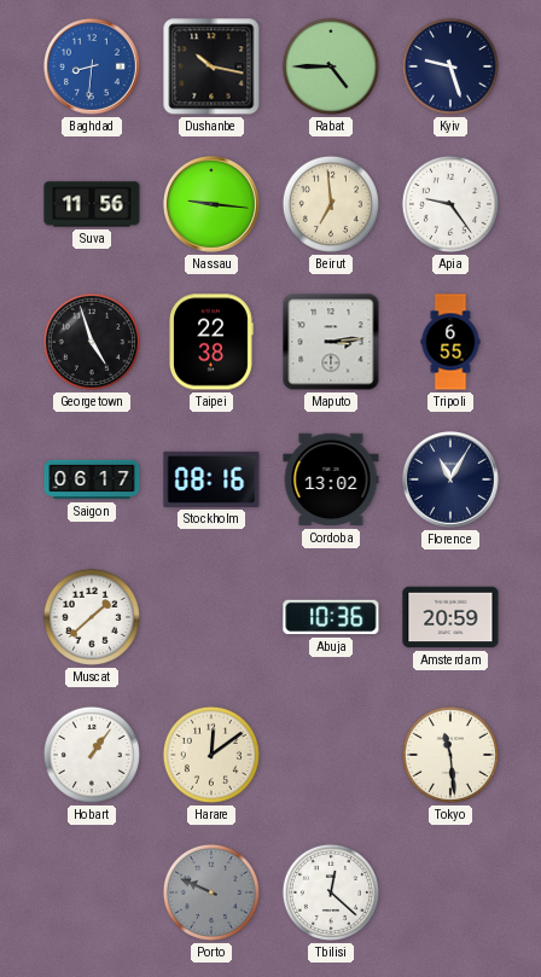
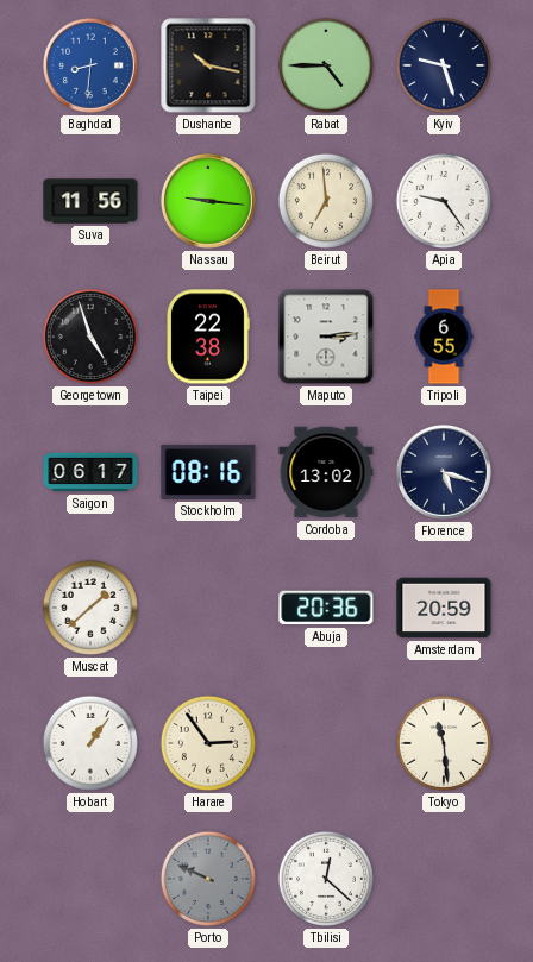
Florence: 11:05 -> 5:18 (444, 472)
Abuja: 10:36 -> 20:36 (326, 608)
Harare: 12:09 -> 2:54 (208, 743)
